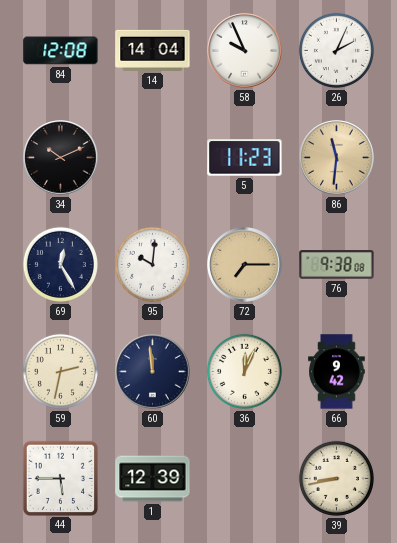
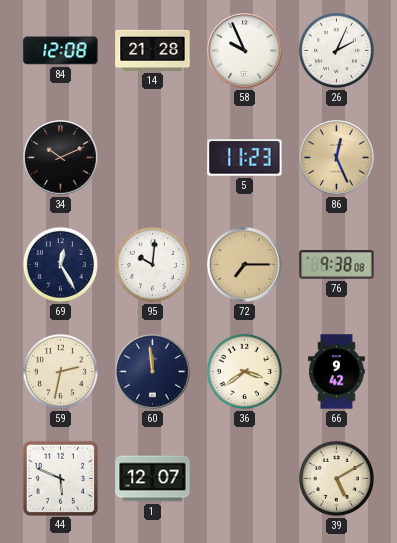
14: 14:04 -> 21:28 (153, 50)
86: 11:31 -> 12:26 (337, 158)
36: 12:04 -> 3:39 (244, 371)
44: 5:45 -> 5:49 (60, 478)
1: 12:39 -> 12:07 (153, 479)
39: 8:43 -> 5:10 (336, 478)
